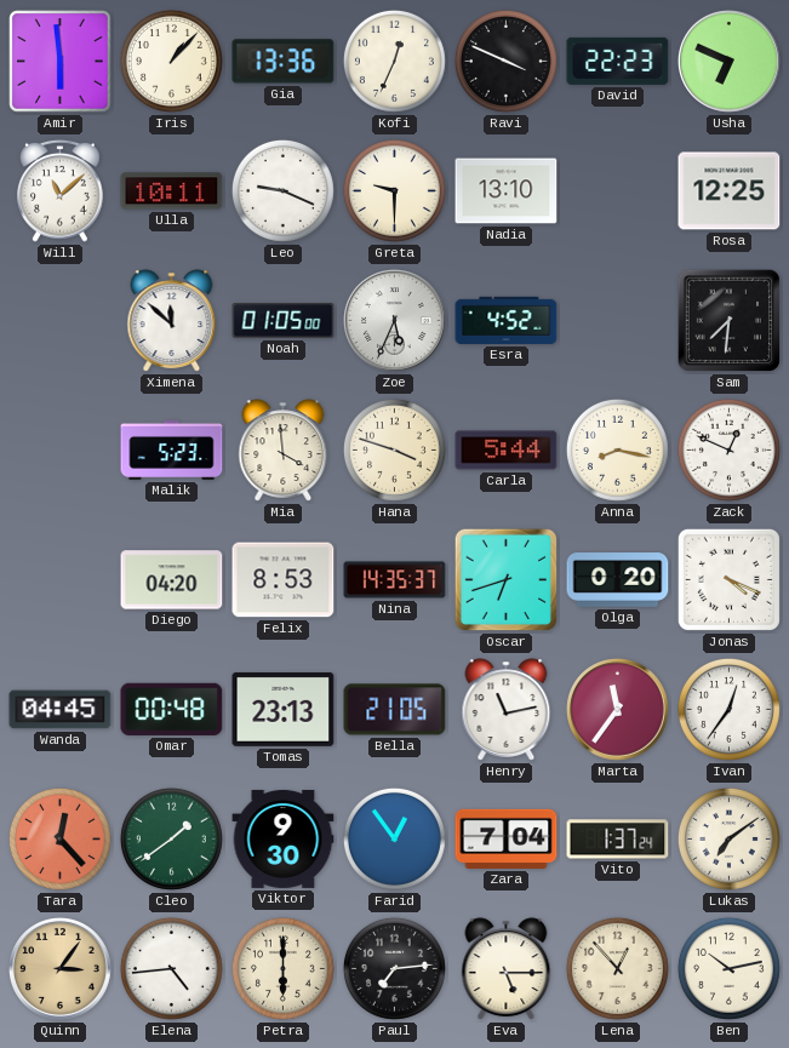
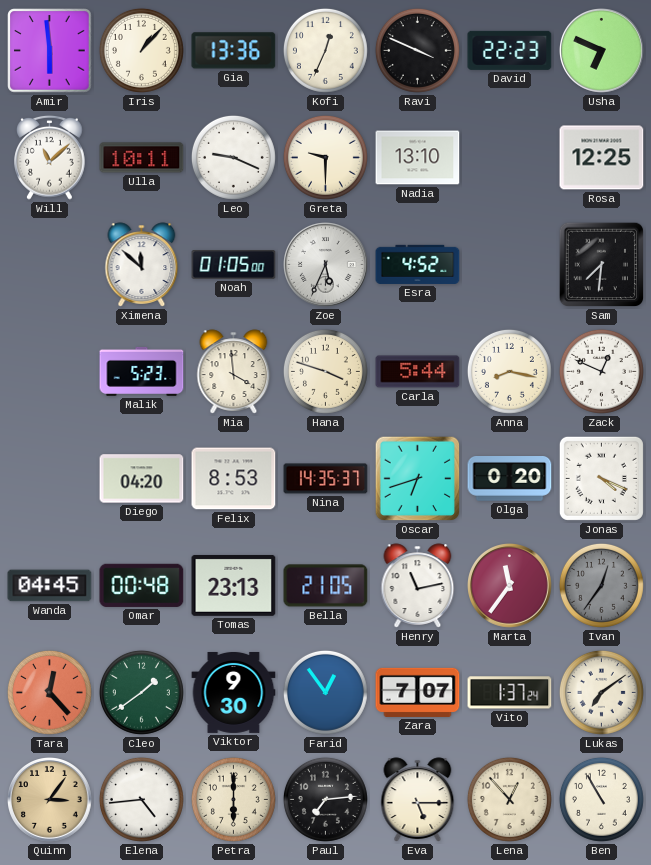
Ivan dial: white -> grey (601, 585)
Zara: 7:04 -> 7:07 (418, 692)
Ben: 10:13 -> 10:55 (601, 799)
